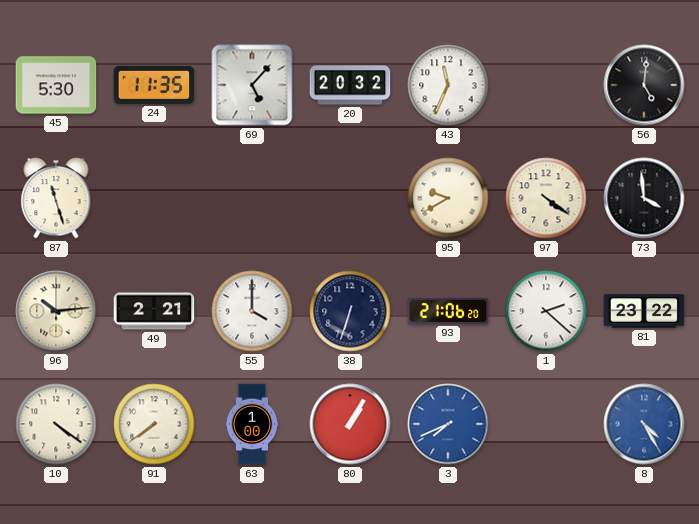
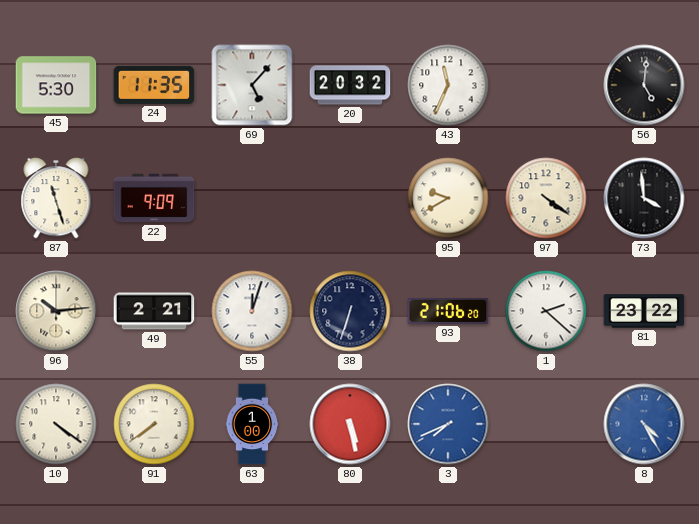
22: none -> 9:09 (154, 198)
55: 4:00 -> 12:03 (252, 311)
80: 1:05 -> 5:28 (350, 424)
